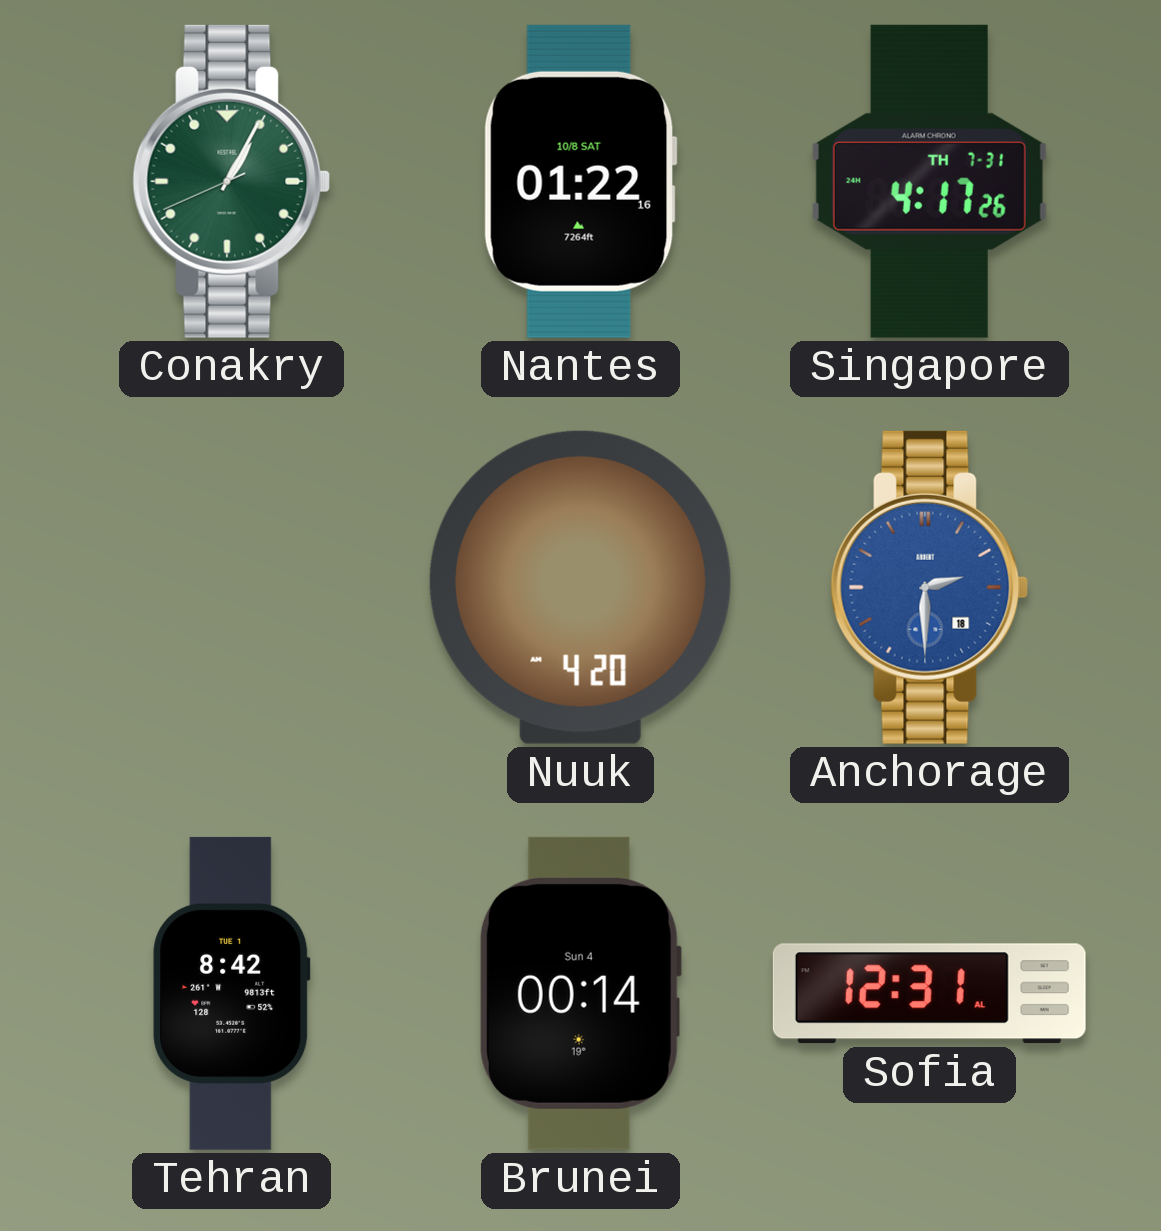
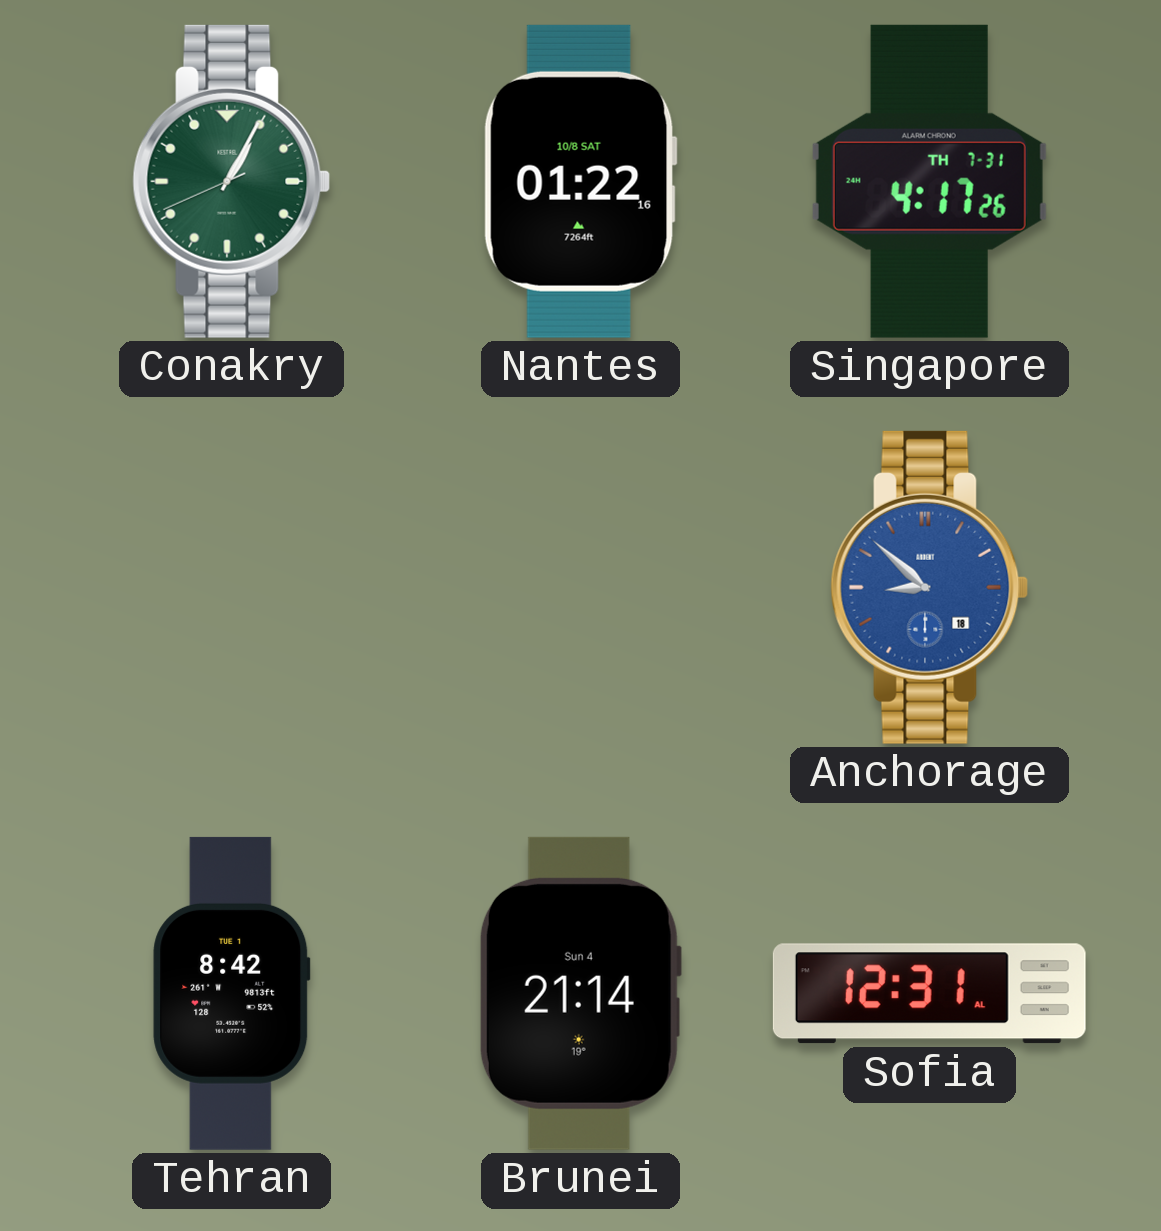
Nuuk: 4:20 -> none (580, 587)
Anchorage: 2:30 -> 8:52 (930, 587)
Brunei: 00:14 -> 21:14 (580, 993)
